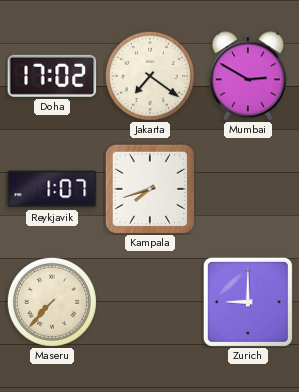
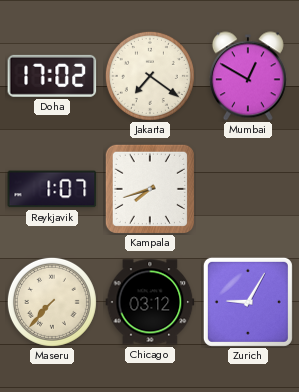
Mumbai: 2:50 -> 12:50 (248, 76)
Chicago: none -> 03:12 (150, 302)
Zurich: 9:00 -> 9:05 (248, 302)
